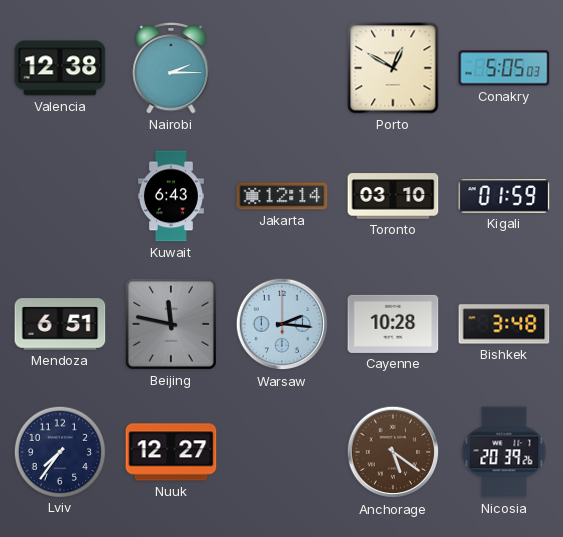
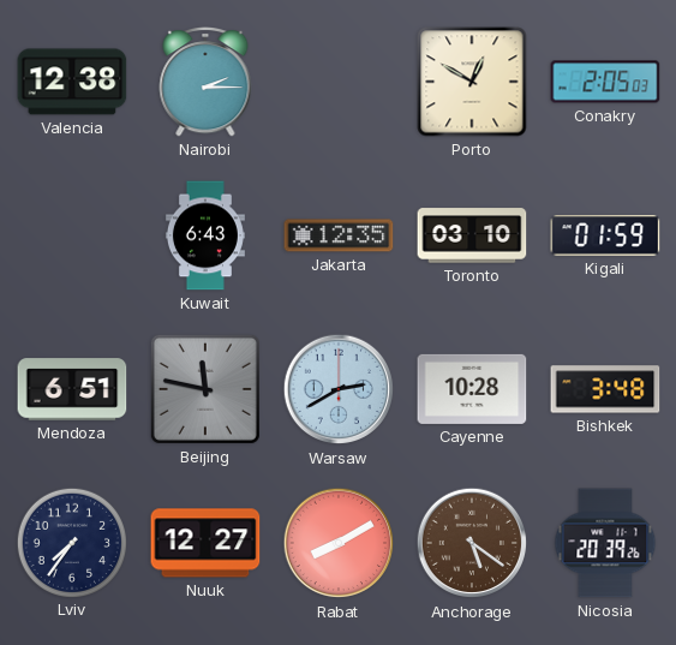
Conakry: 5:05 -> 2:05 (605, 82)
Jakarta: 12:14 -> 12:35 (339, 235)
Warsaw: 2:16 -> 2:40 (339, 389)
Rabat: none -> 8:10 (339, 543)
